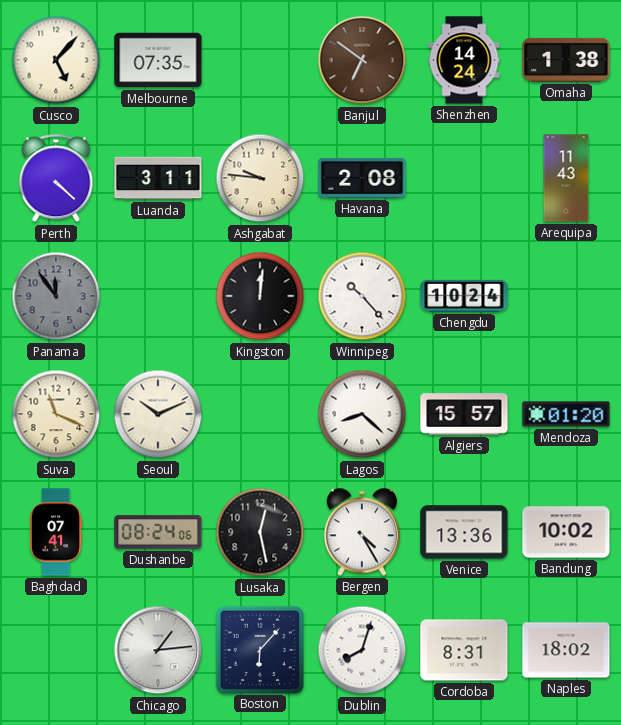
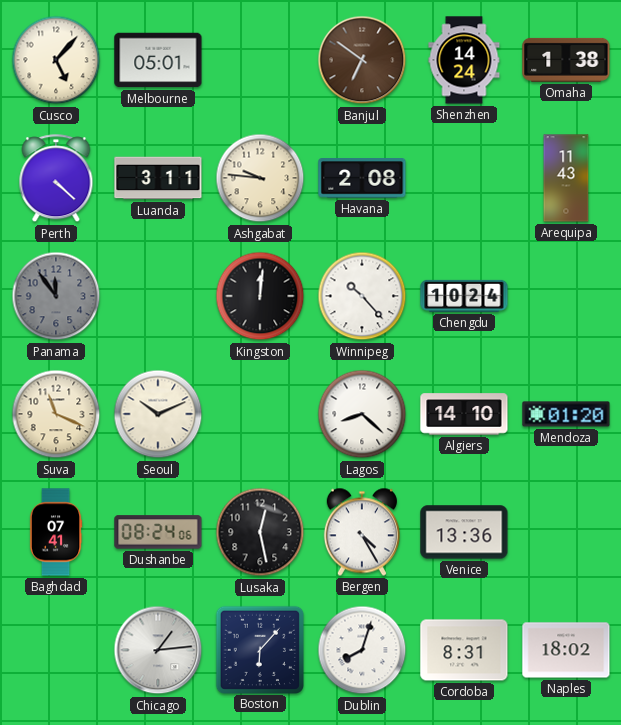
Melbourne: 07:35 -> 05:01 (158, 60)
Algiers: 15:57 -> 14:10 (464, 414)
Bandung: 10:02 -> none (566, 532)
